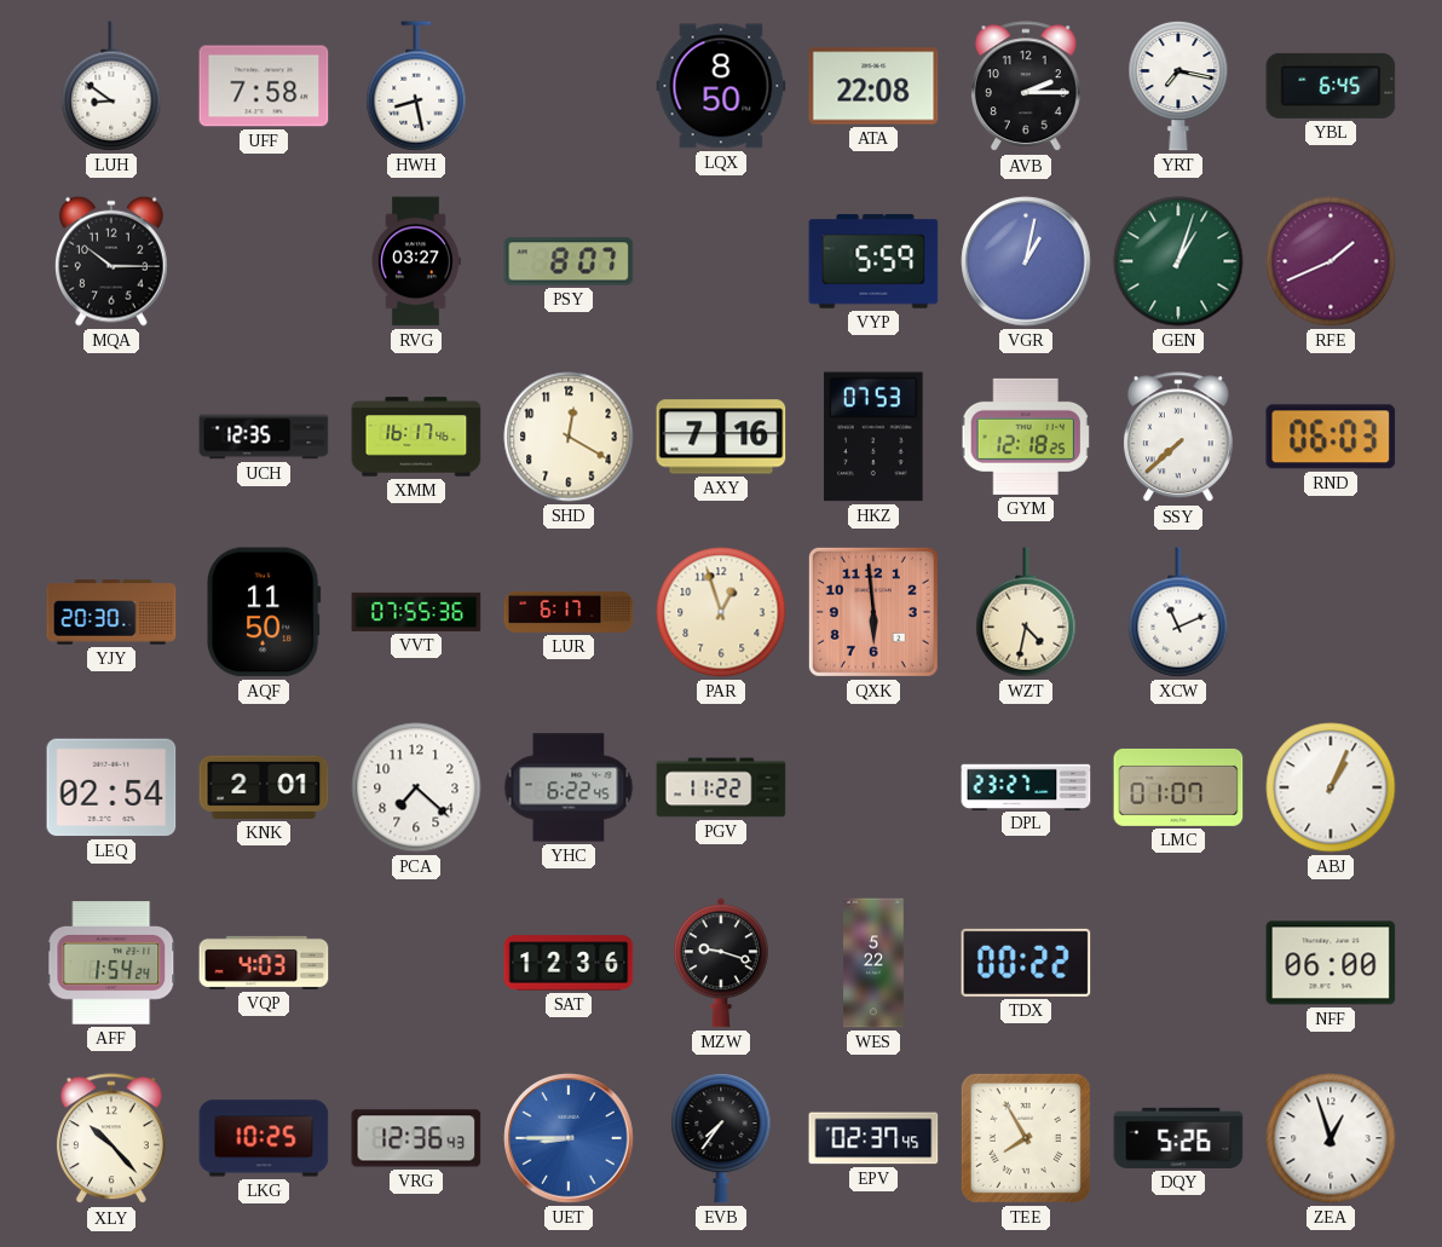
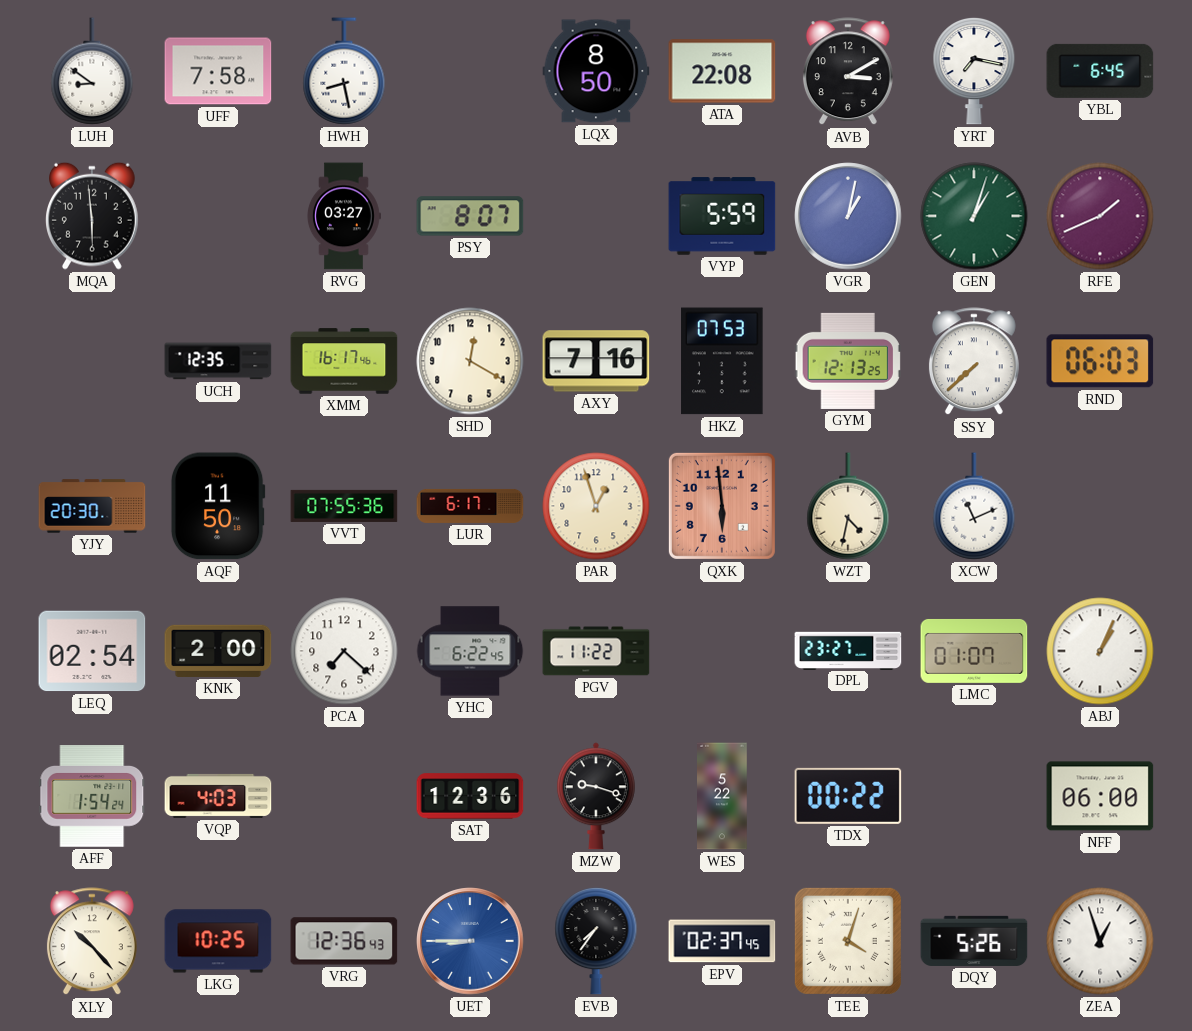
AVB: 2:15 -> 3:10 (848, 72)
MQA: 10:15 -> 5:59 (93, 216)
GYM: 12:18 -> 12:13 (848, 361)
KNK: 2:01 -> 2:00 (218, 651)
TEE: 7:55 -> 4:03 (848, 941)
